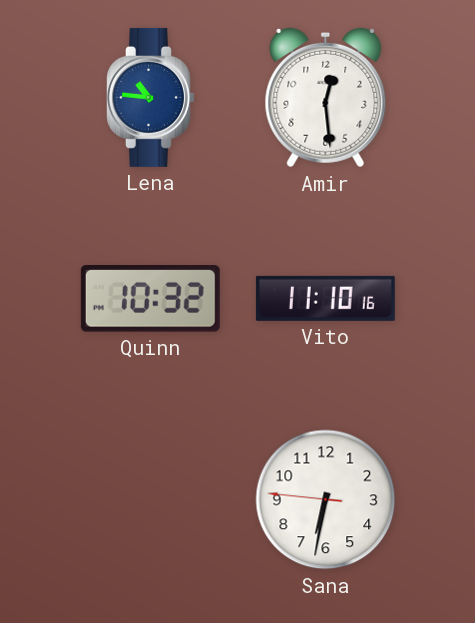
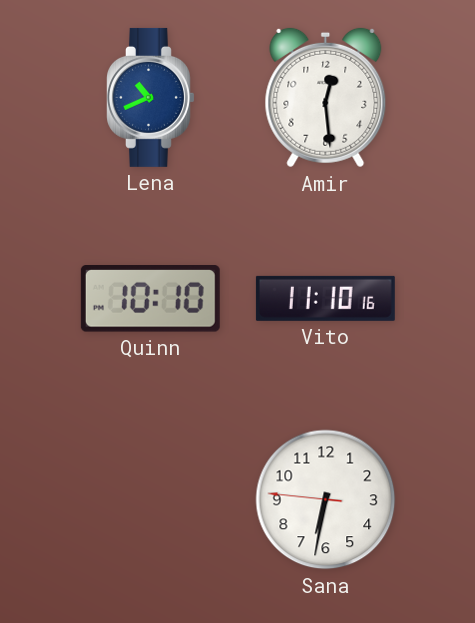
Lena: 10:46 -> 10:41 (151, 97)
Quinn: 10:32 -> 10:10 (150, 299)
